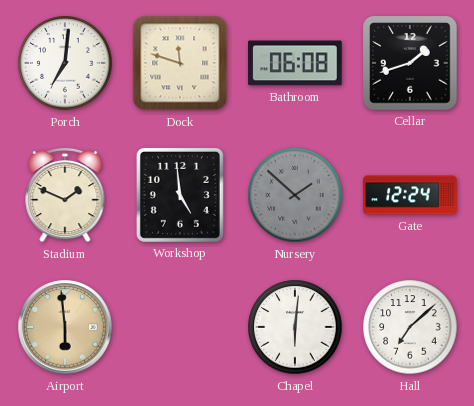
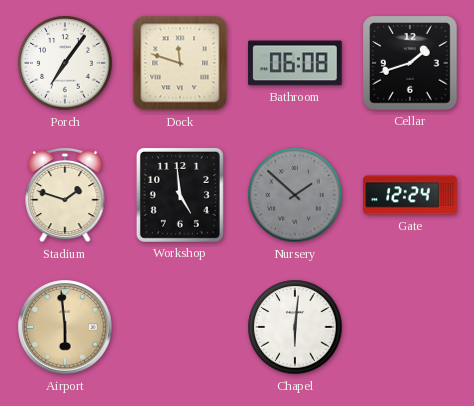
Porch: 7:01 -> 7:06 (65, 63)
Stadium: 1:49 -> 1:48 (65, 195)
Hall: 7:08 -> none (410, 327)
